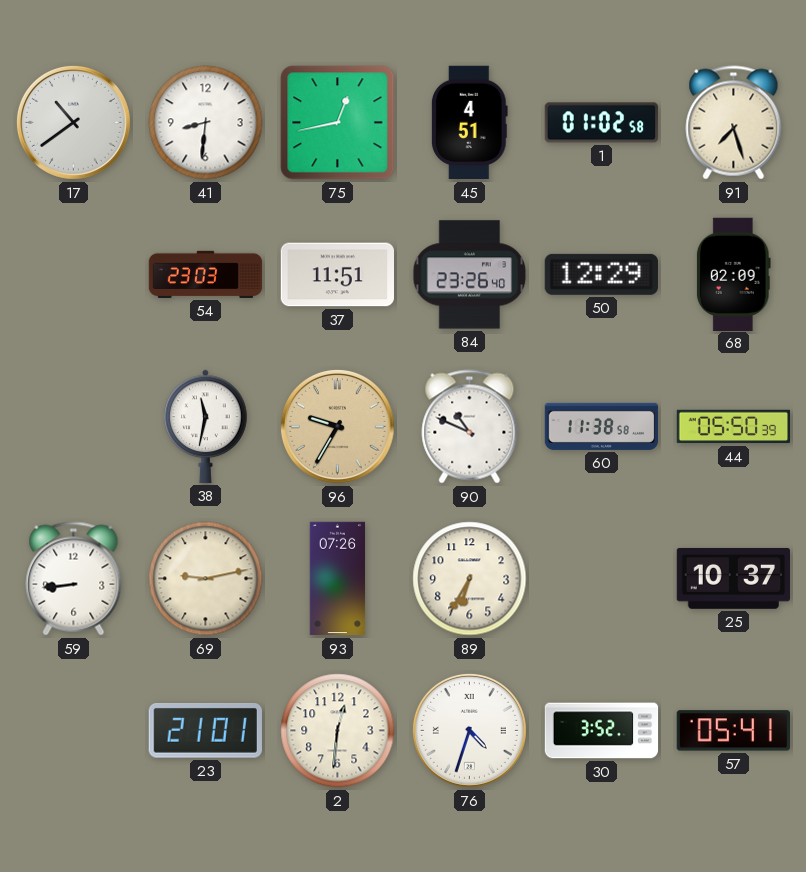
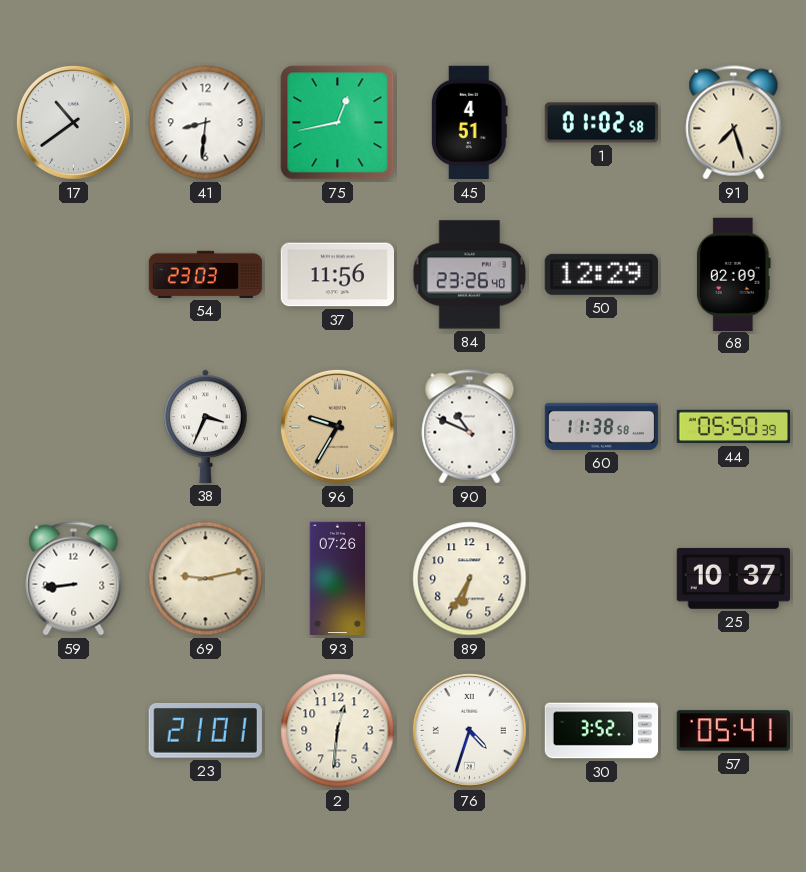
37: 11:51 -> 11:56 (337, 275)
38: 11:32 -> 3:34 (206, 426)
